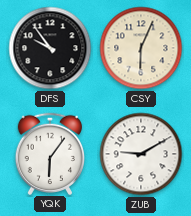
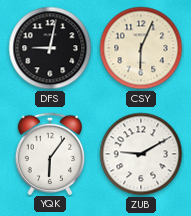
DFS: 9:54 -> 9:02 (50, 48)
